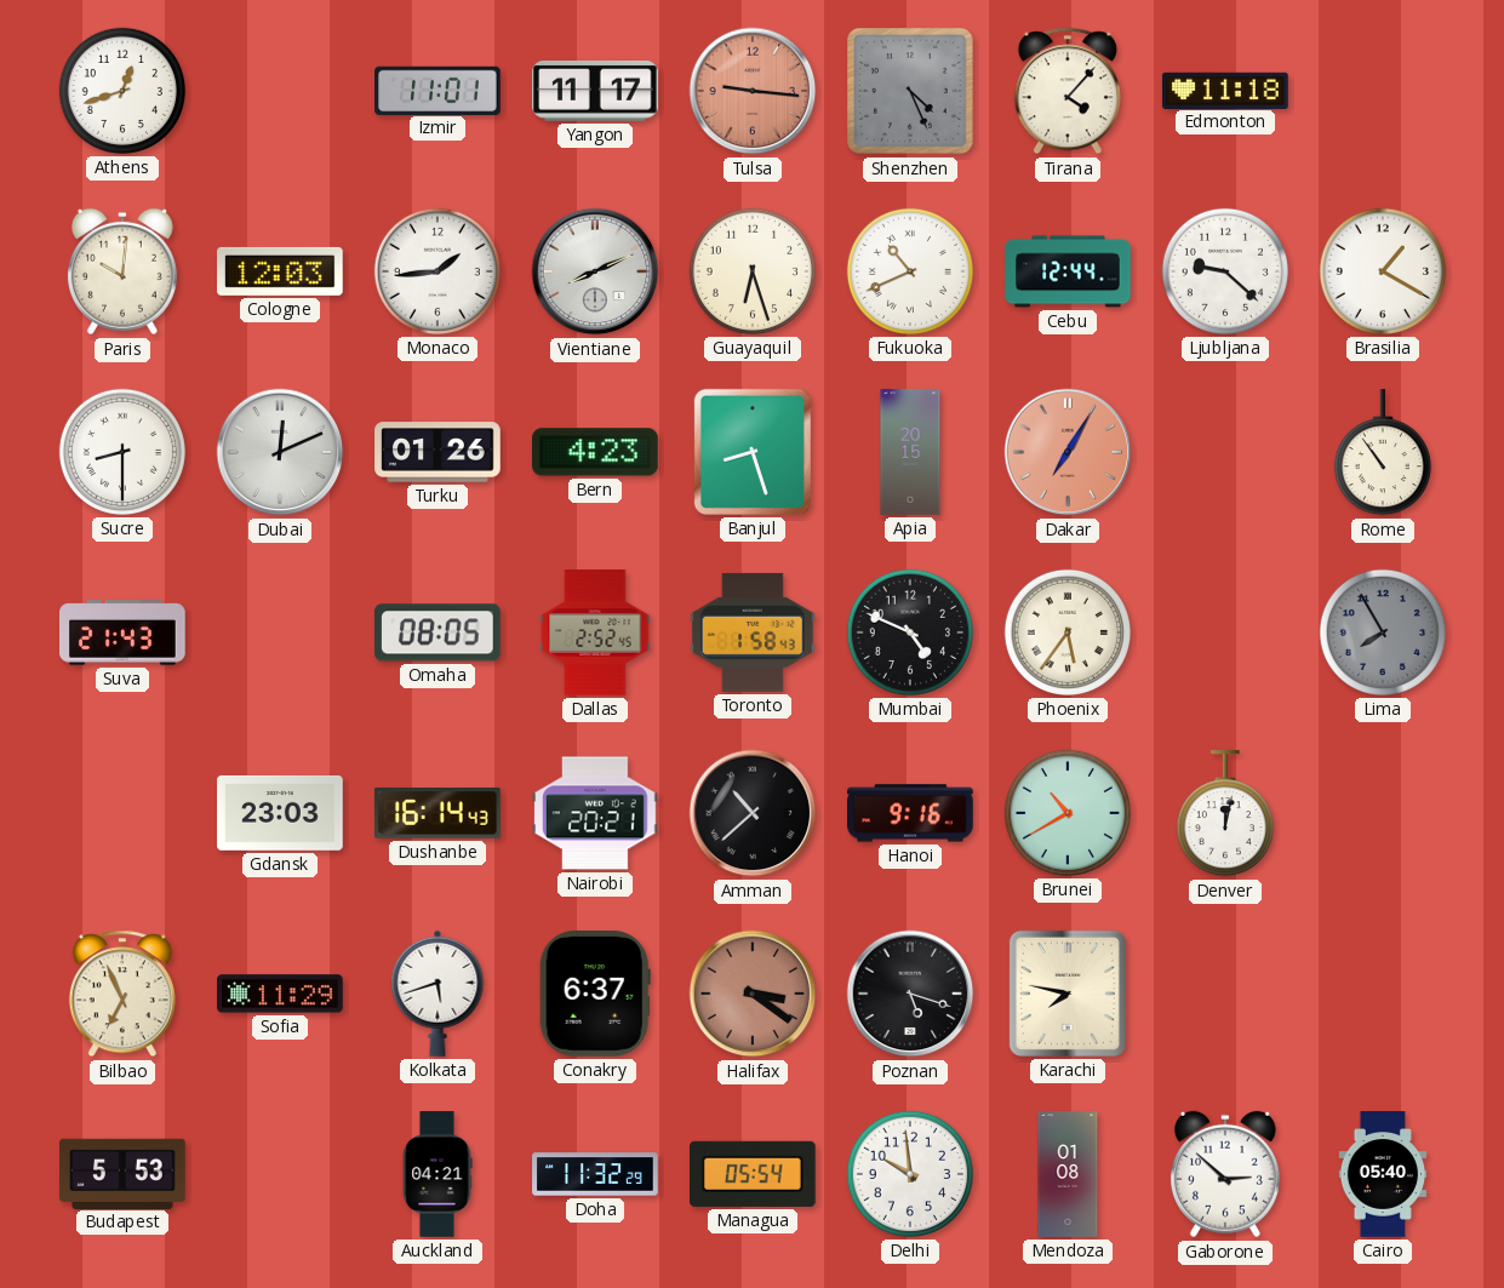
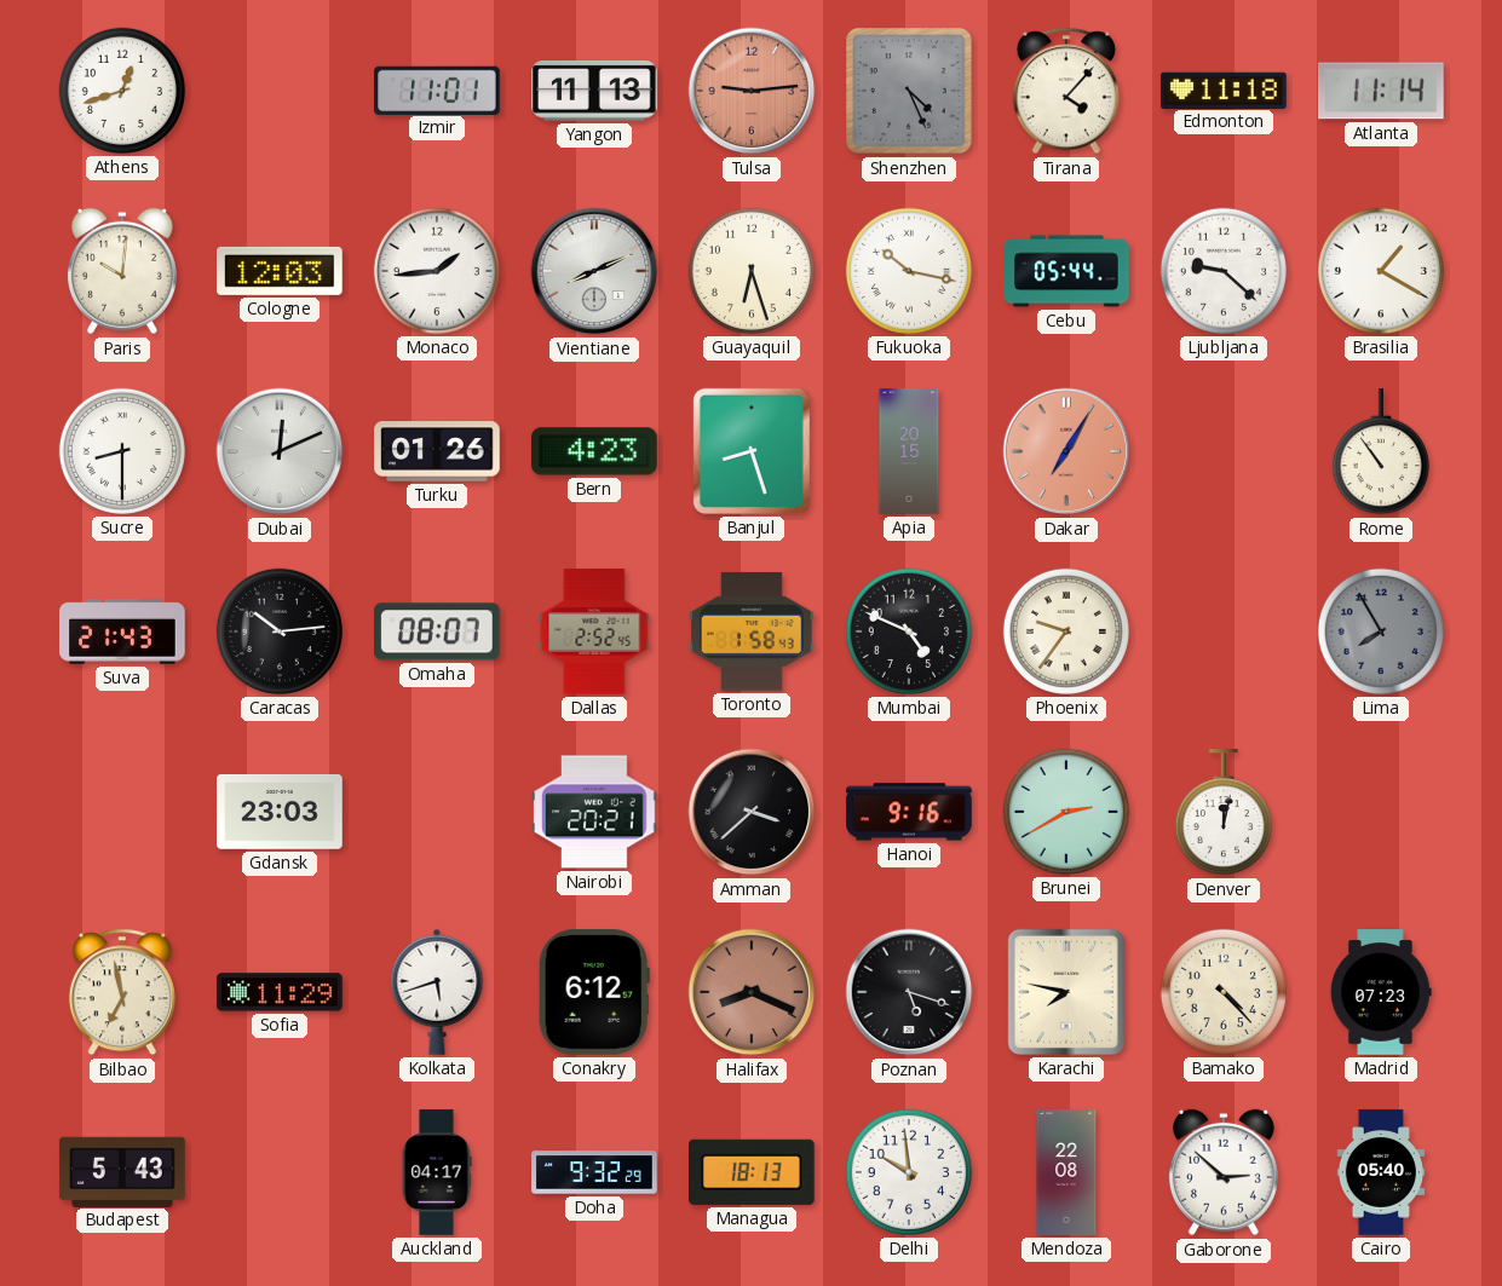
Yangon: 11:17 -> 11:13 (595, 92)
Tulsa: 9:16 -> 9:14 (752, 91)
Atlanta: none -> 11:14 (1382, 91)
Fukuoka: 10:41 -> 10:17 (909, 271)
Cebu: 12:44 -> 05:44 (1066, 271)
Caracas: none -> 10:14 (280, 632)
Omaha: 08:05 -> 08:07 (438, 632)
Phoenix: 5:36 -> 9:36 (1066, 632)
Dushanbe: 16:14 -> none (438, 813)
Amman: 10:38 -> 3:38 (752, 812)
Brunei: 10:40 -> 2:40 (1066, 812)
Bilbao: 6:56 -> 6:58 (122, 992)
Conakry: 6:37 -> 6:12 (594, 993)
Halifax: 3:21 -> 8:19 (752, 992)
Bamako: none -> 4:23 (1224, 992)
Madrid: none -> 07:23 (1381, 992)
Budapest: 5:53 -> 5:43 (122, 1171)
Auckland: 04:21 -> 04:17 (437, 1172)
Doha: 11:32 -> 9:32 (594, 1172)
Managua: 05:54 -> 18:13 (753, 1172)
Mendoza: 01:08 -> 22:08 (1066, 1172)
